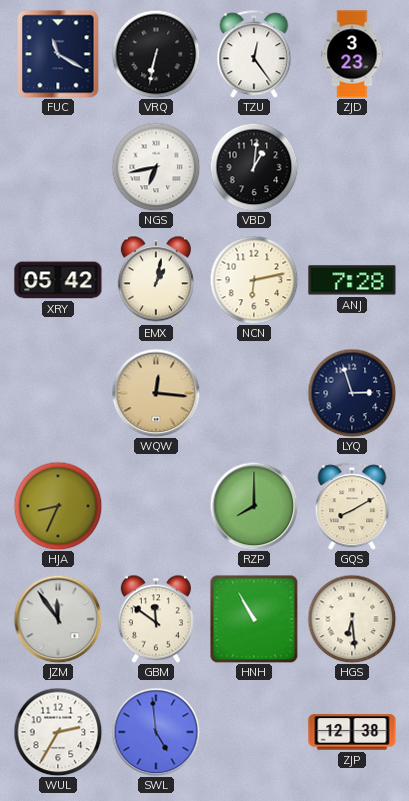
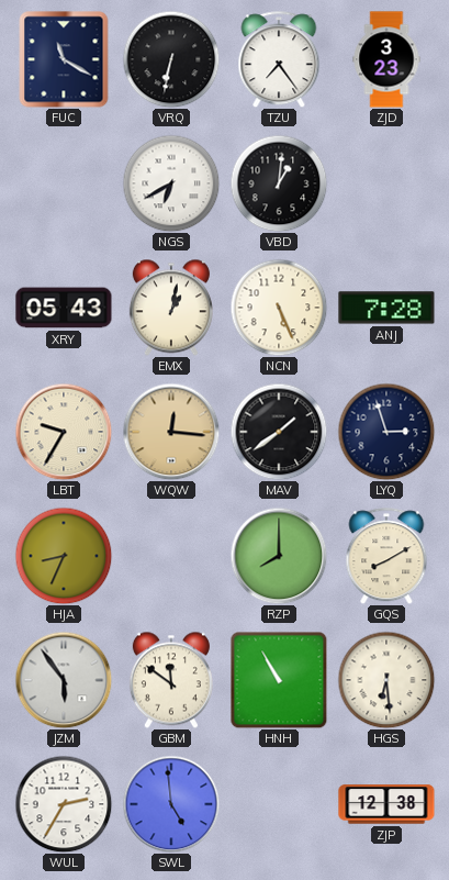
TZU: 12:24 -> 7:24 (279, 59)
NGS: 6:43 -> 6:40 (171, 183)
XRY: 05:42 -> 05:43 (64, 308)
NCN: 6:13 -> 5:26 (279, 308)
LBT: none -> 9:35 (64, 432)
MAV: none -> 1:39 (279, 432)
JZM: 11:54 -> 5:54 (64, 680)
